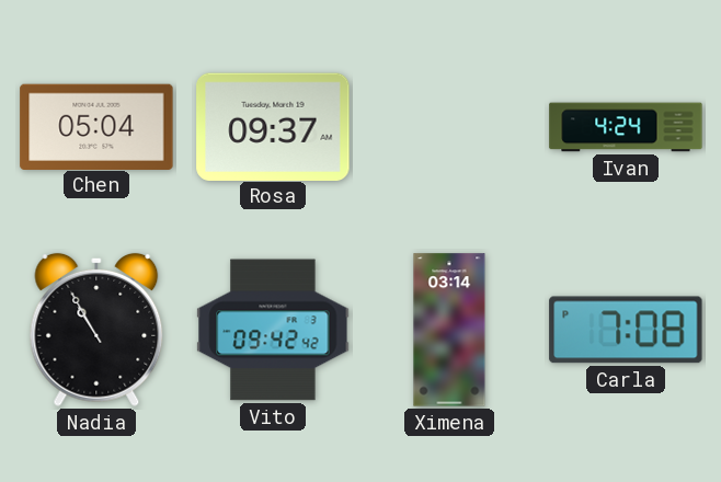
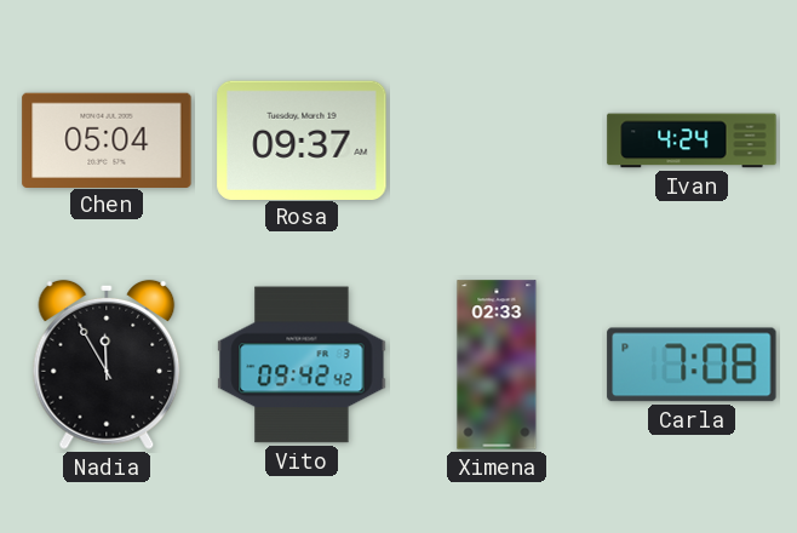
Nadia: 10:55 -> 11:55 (107, 365)
Ximena: 03:14 -> 02:33 (497, 365)
